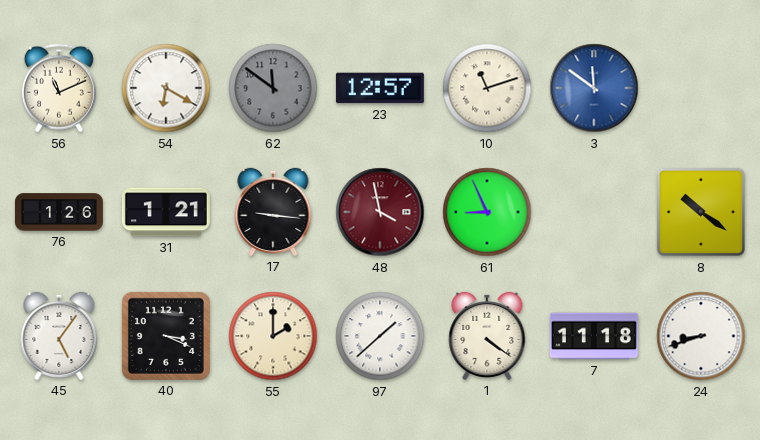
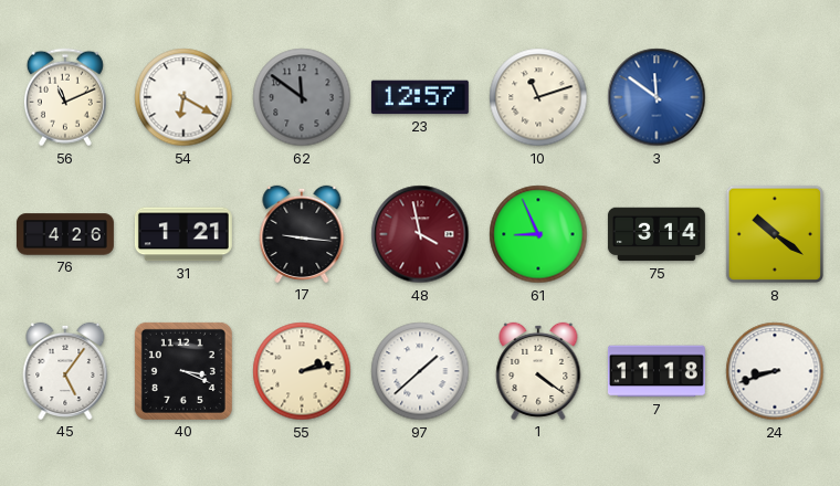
76: 1:26 -> 4:26 (65, 234)
75: none -> 3:14 (657, 234)
55: 2:00 -> 2:13 (302, 371)
